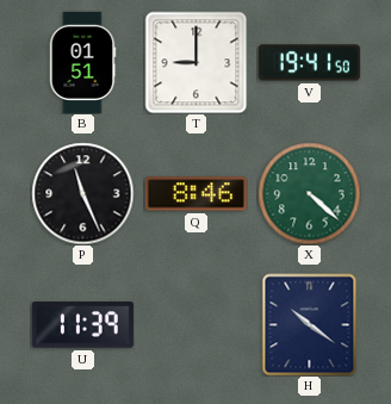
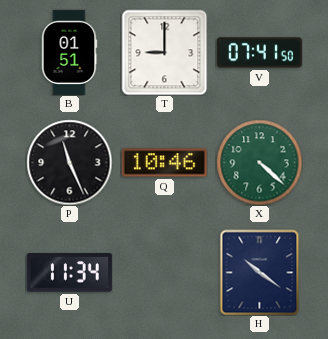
V: 19:41 -> 07:41 (259, 53)
Q: 8:46 -> 10:46 (164, 163)
U: 11:39 -> 11:34 (69, 273)
